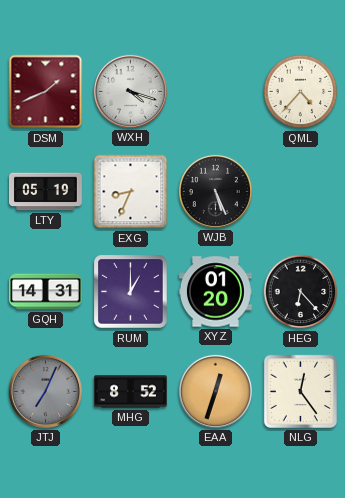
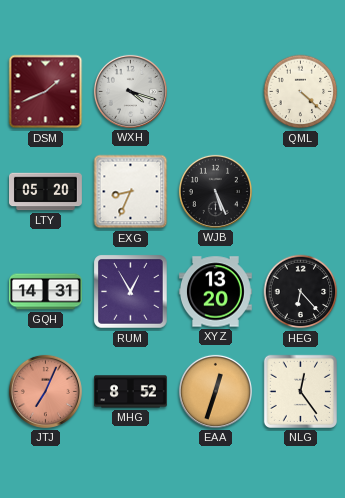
QML: 4:37 -> 4:22 (301, 92)
LTY: 05:19 -> 05:20 (46, 192)
RUM: 1:00 -> 12:55 (131, 292)
XYZ: 01:20 -> 13:20 (215, 292)
JTJ dial: grey -> salmon (45, 391)
